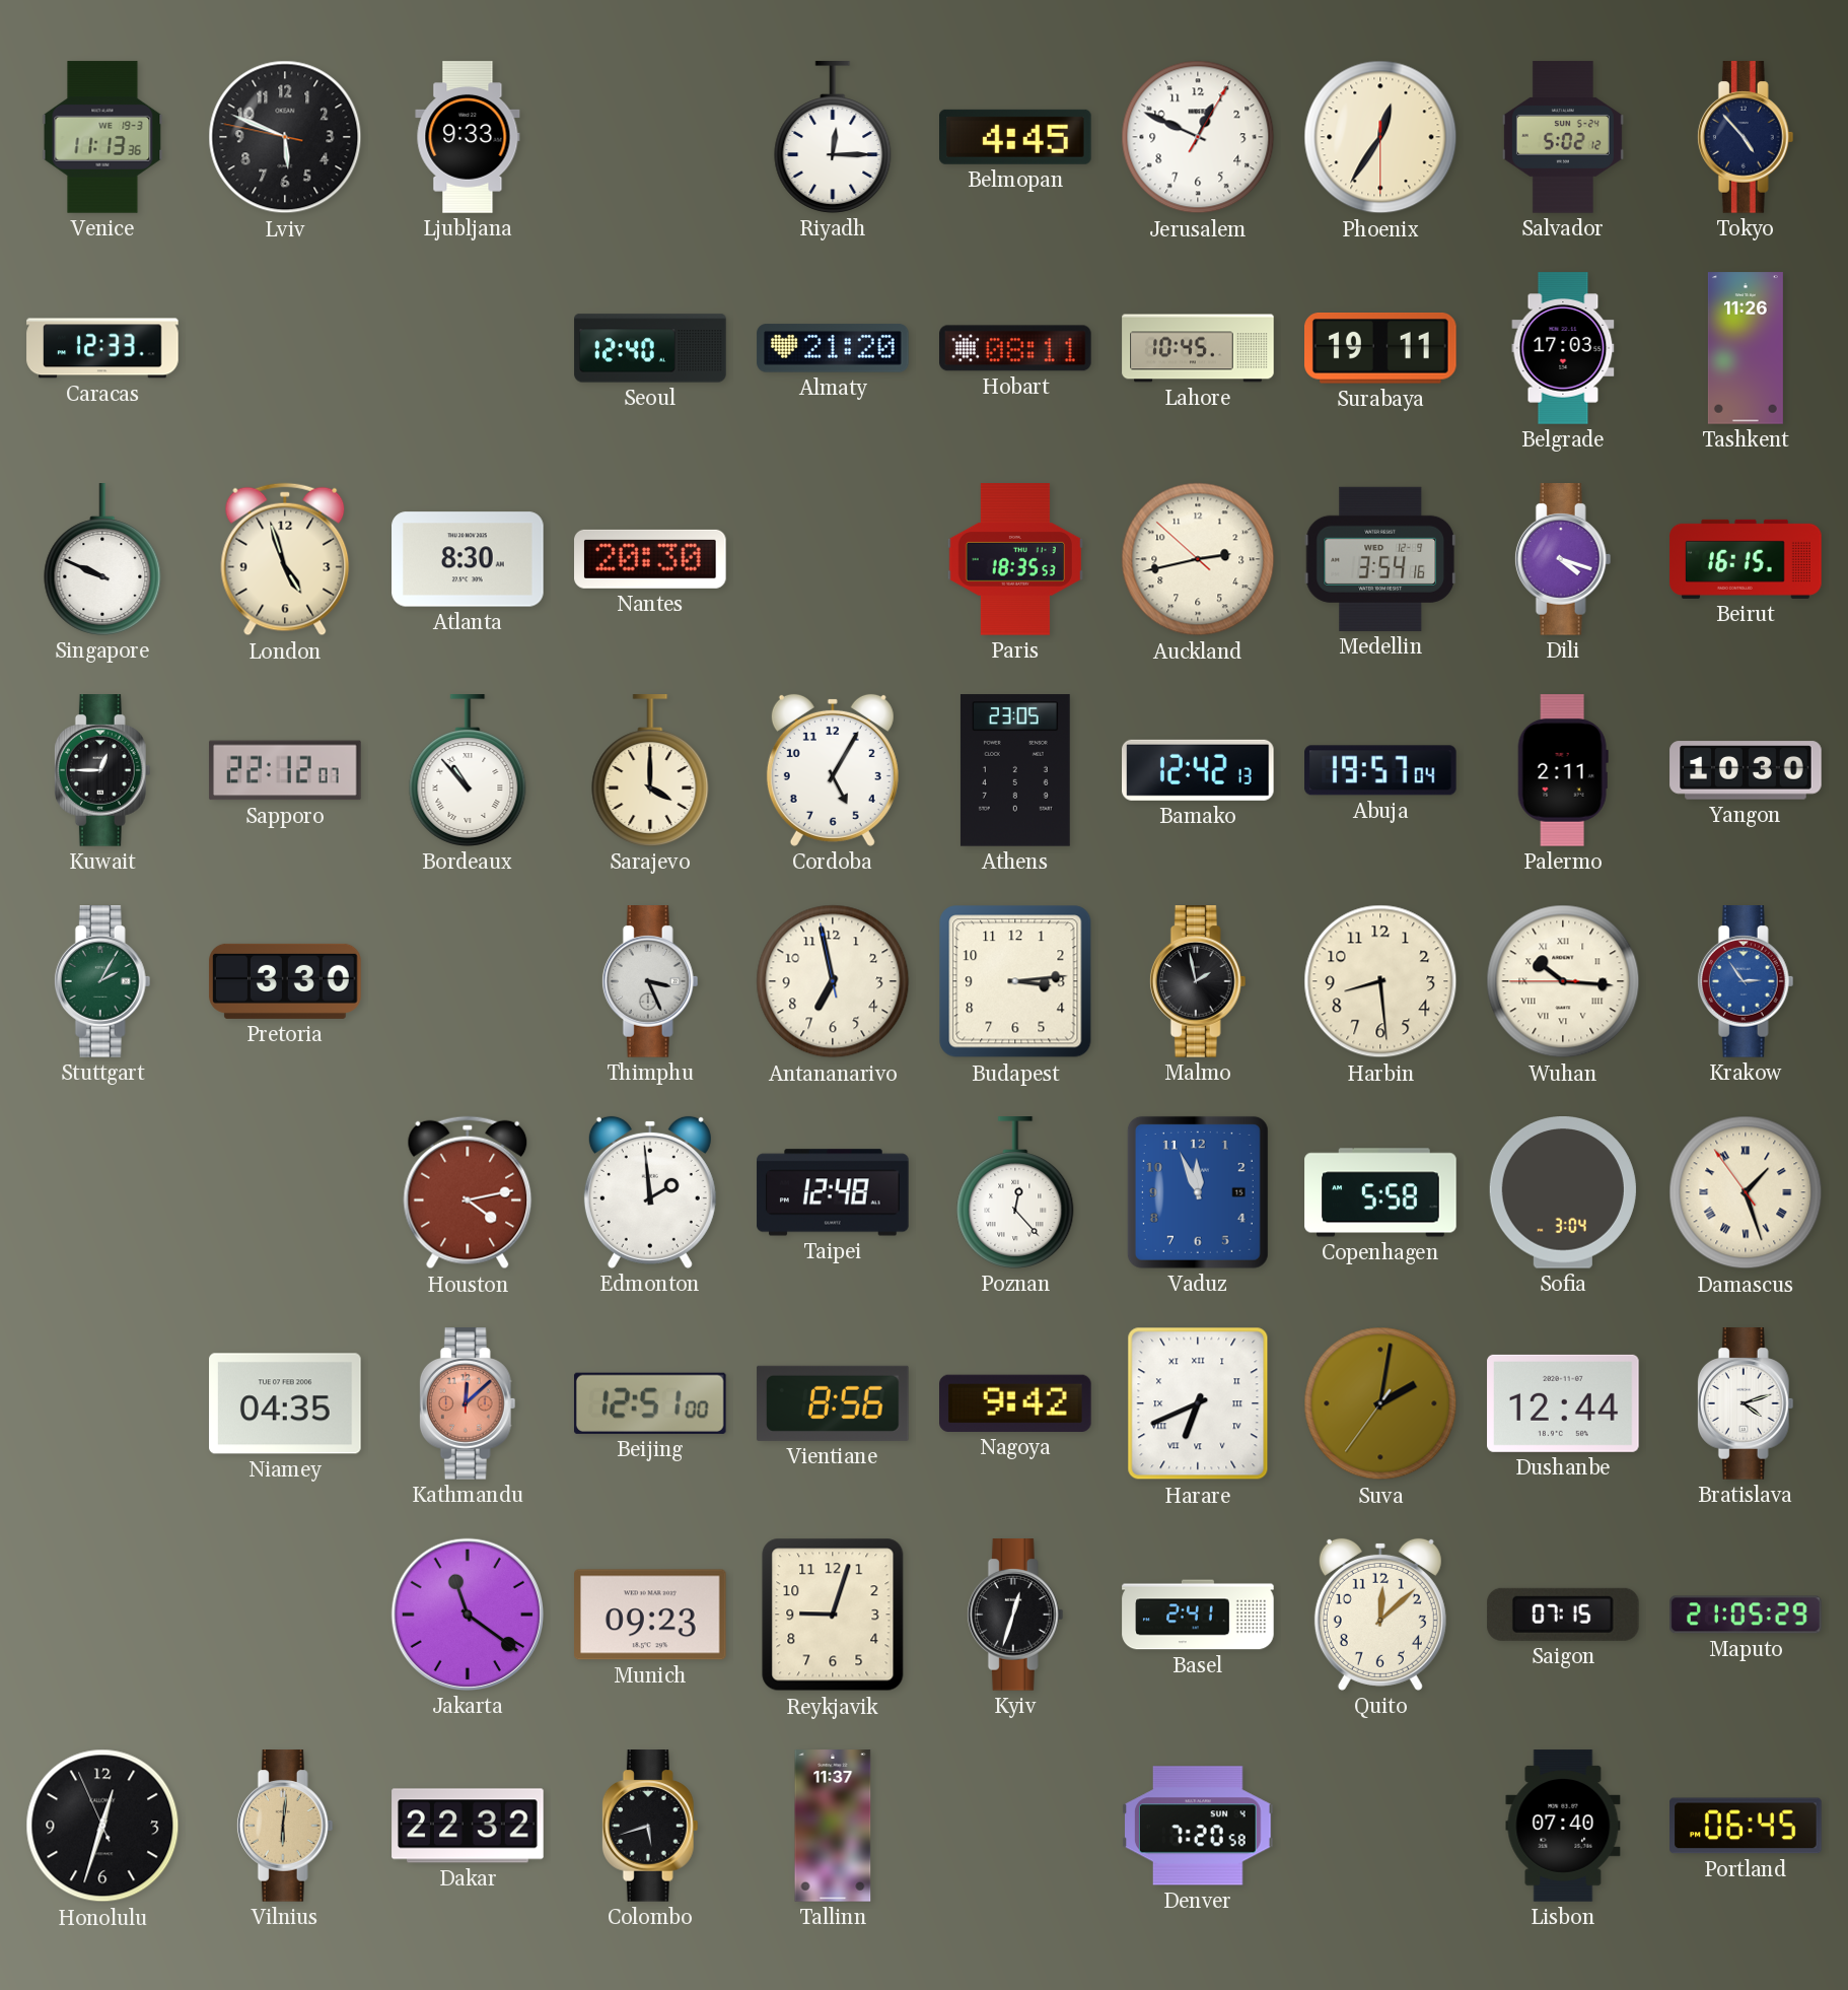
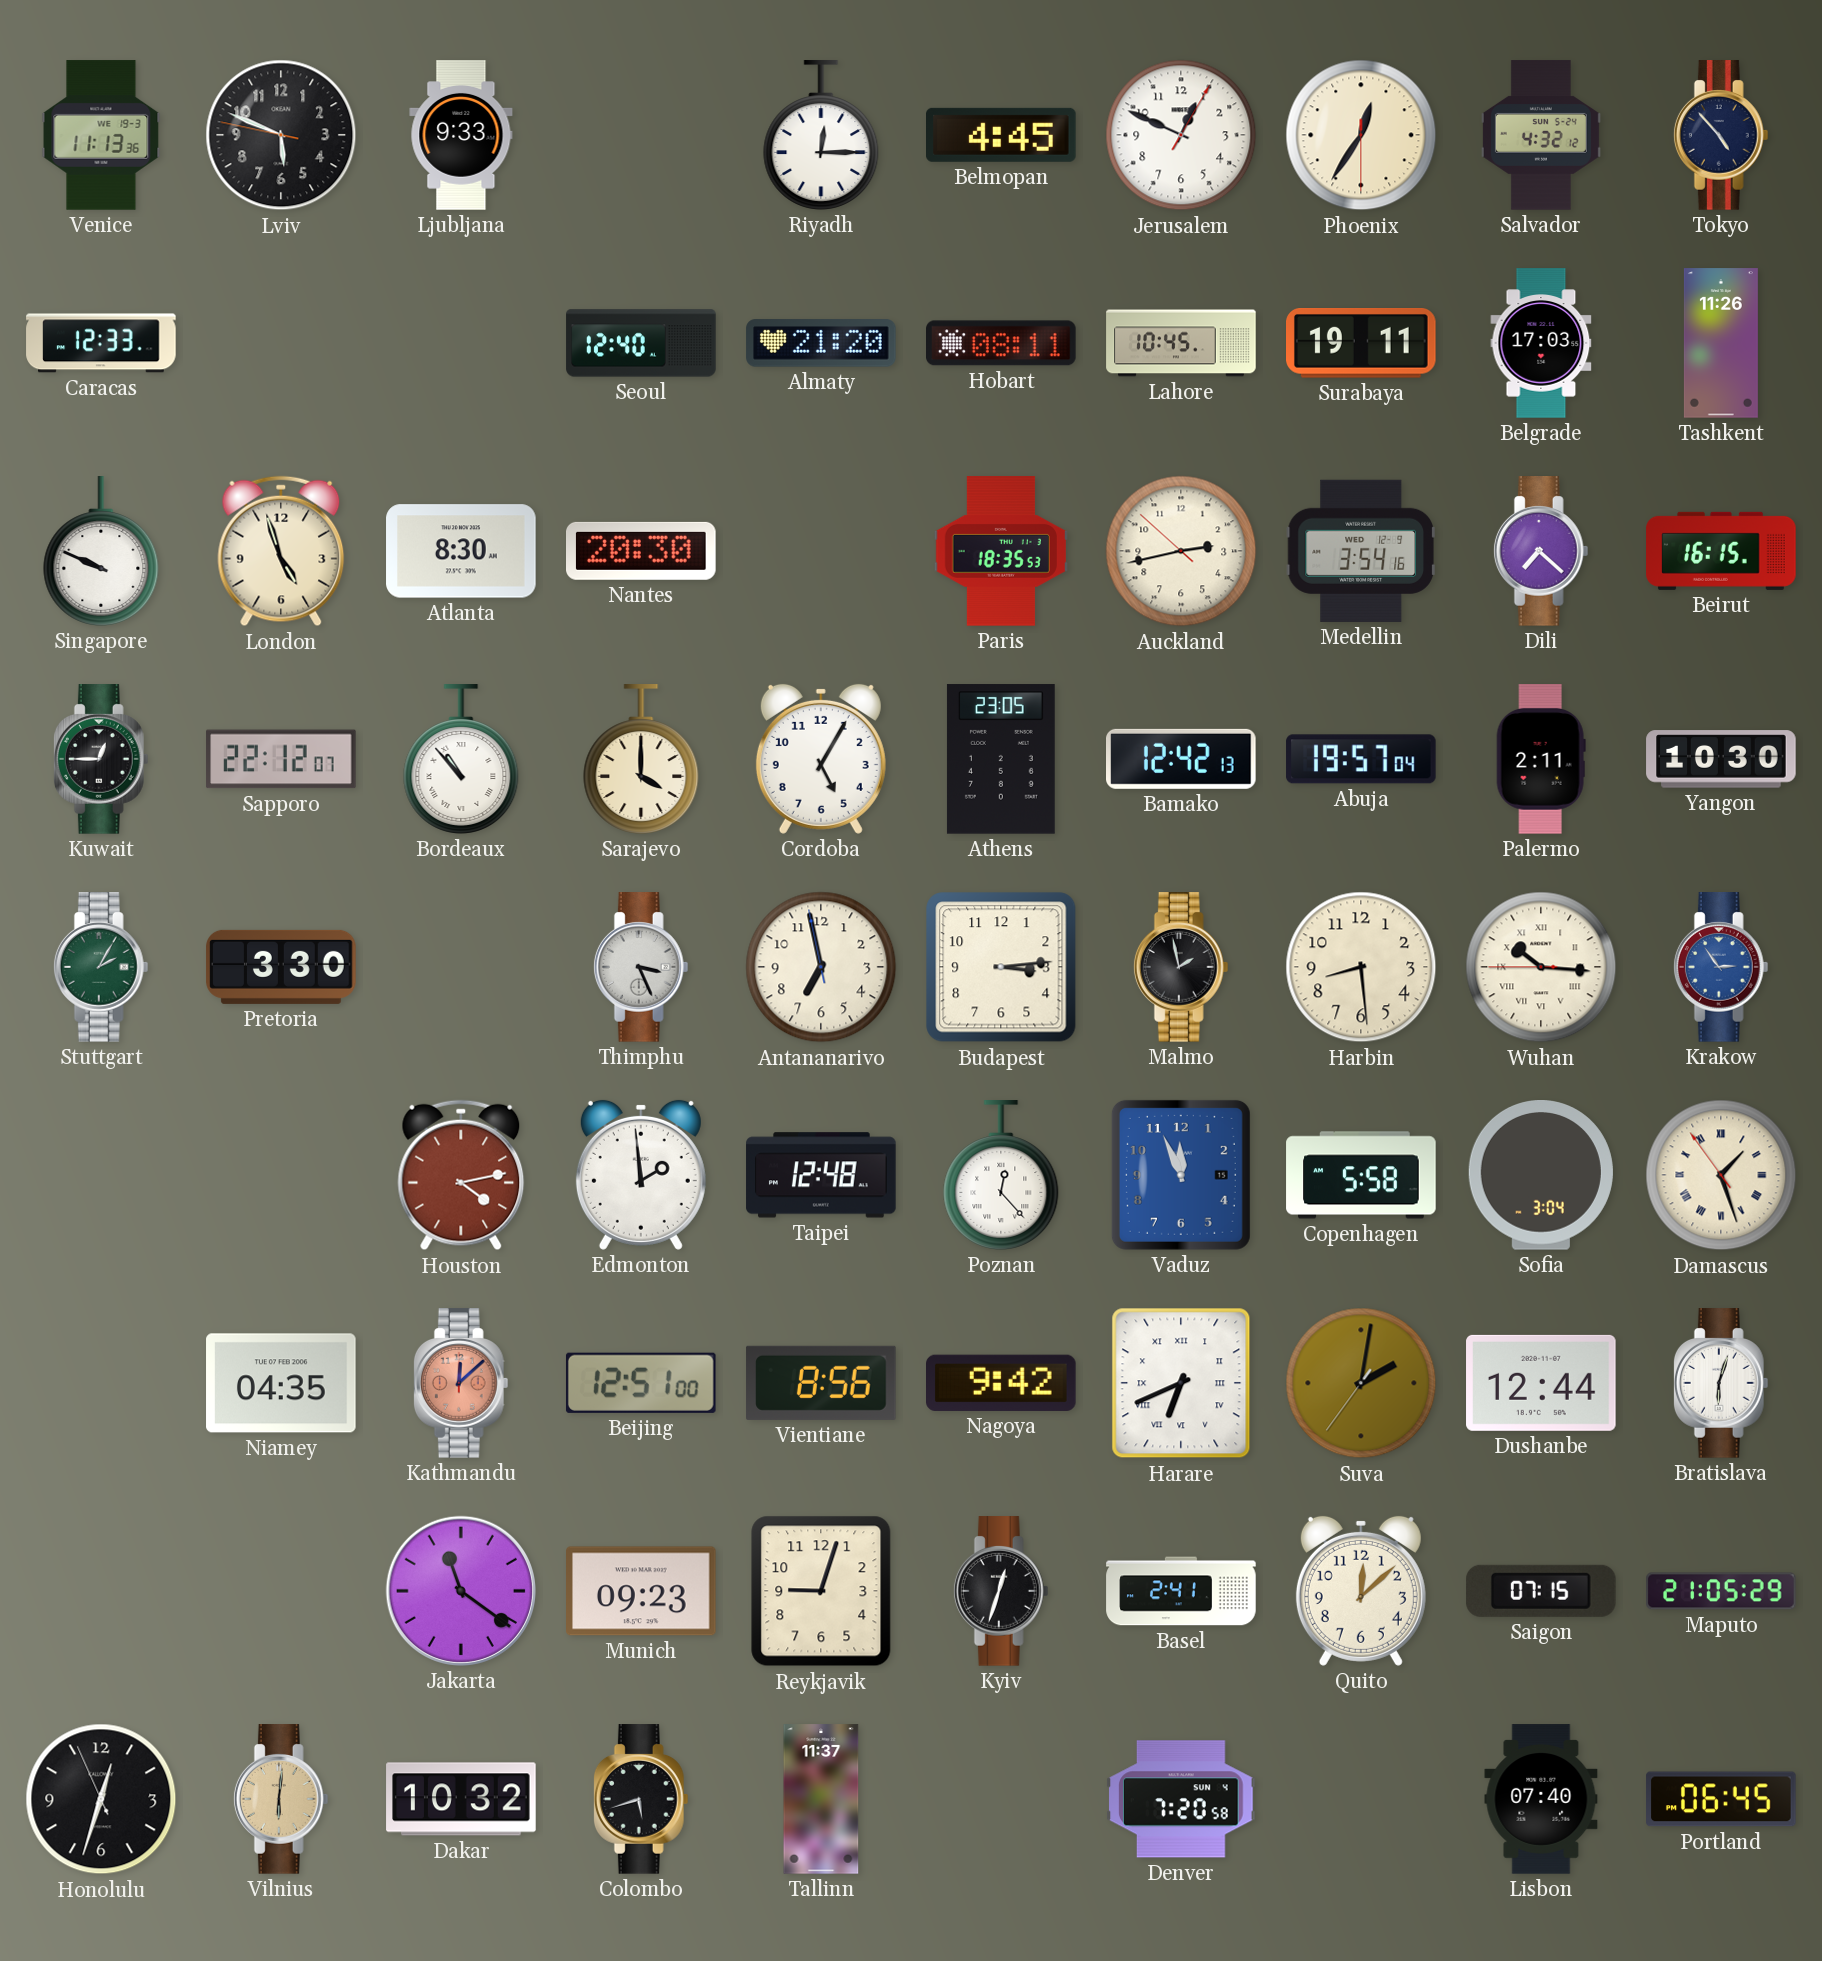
Salvador: 5:02 -> 4:32 (1541, 135)
Dili: 4:18 -> 7:22 (1541, 551)
Bratislava: 4:12 -> 6:03 (1721, 1383)
Dakar: 22:32 -> 10:32 (461, 1799)
